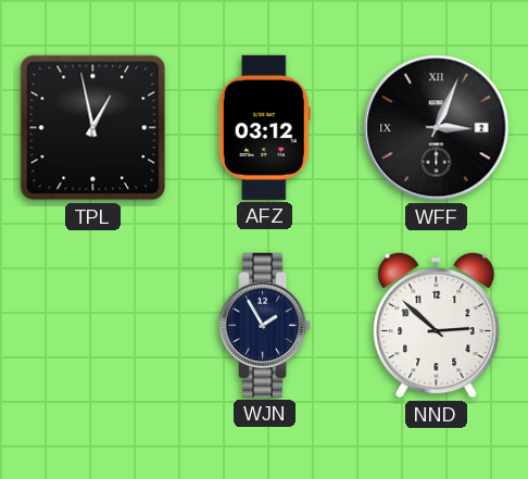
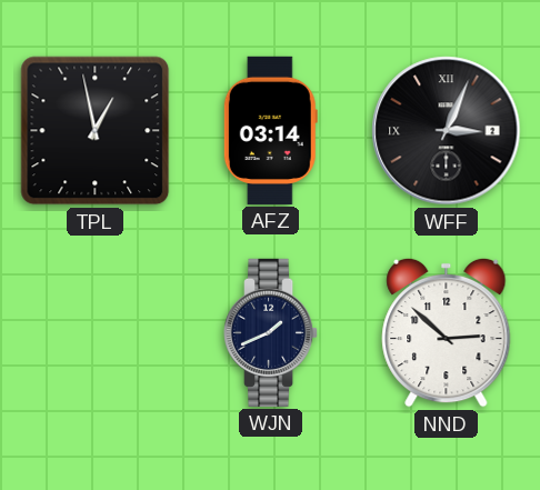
AFZ: 03:12 -> 03:14 (270, 130)
WJN: 1:55 -> 1:41 (272, 332)
